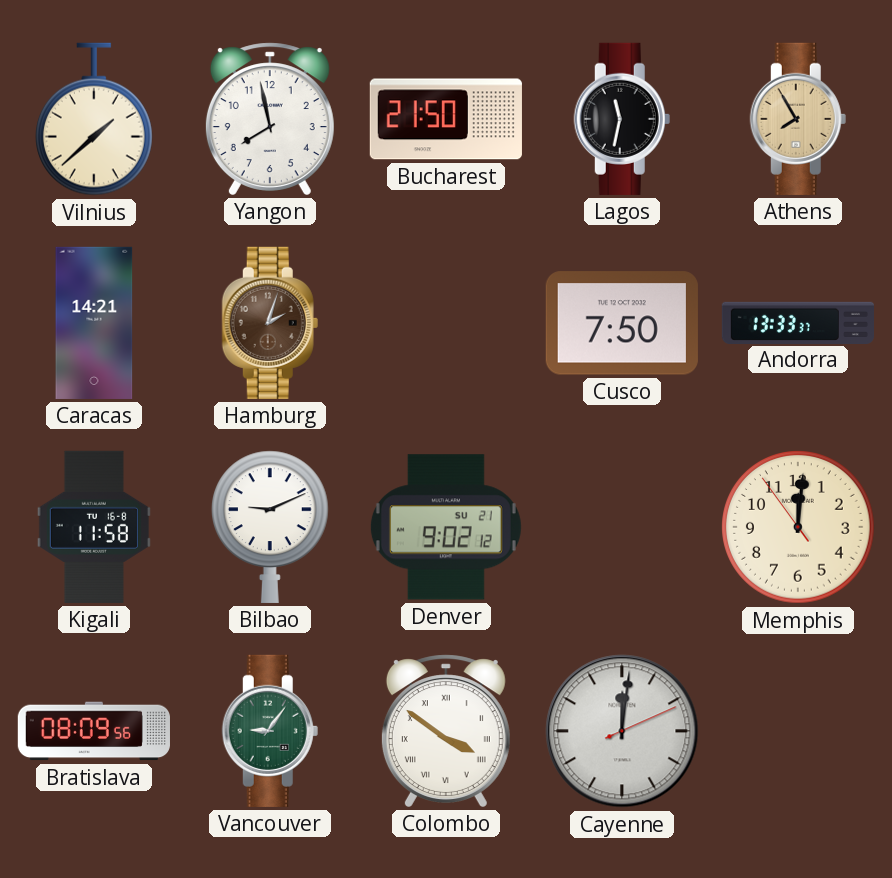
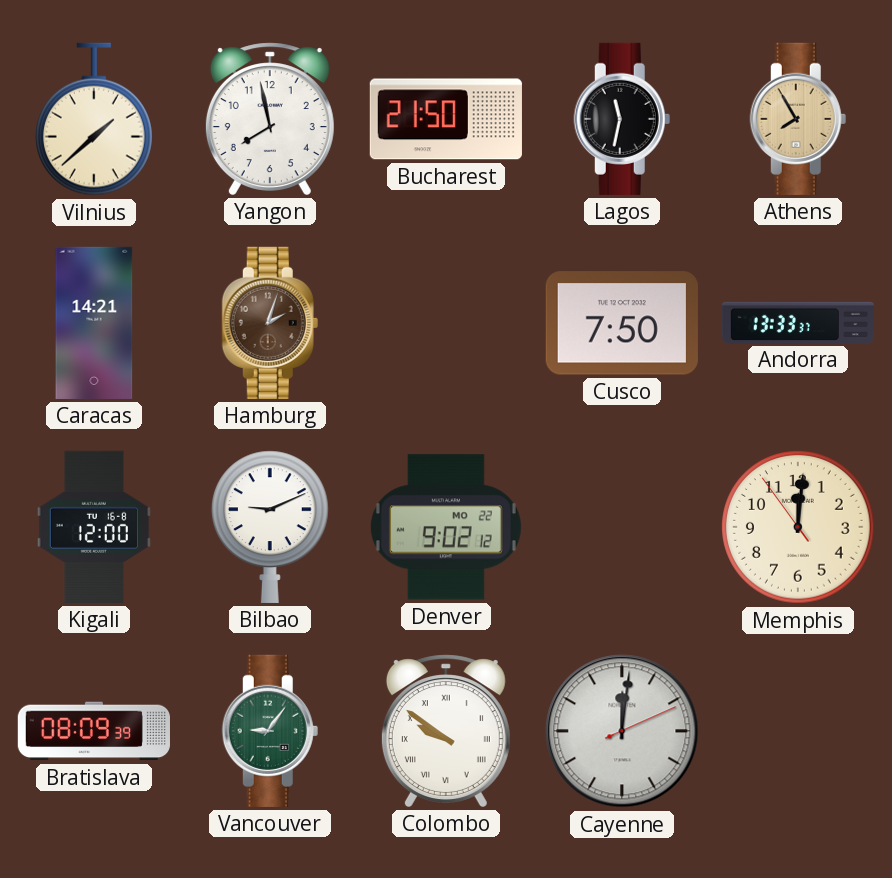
Kigali: 11:58 -> 12:00 (94, 527)
Denver date: SU 21 -> MO 22 (446, 527)
Bratislava: 08:09:56 -> 08:09:39 (94, 731)
Colombo: 3:51 -> 9:51 (446, 731)
